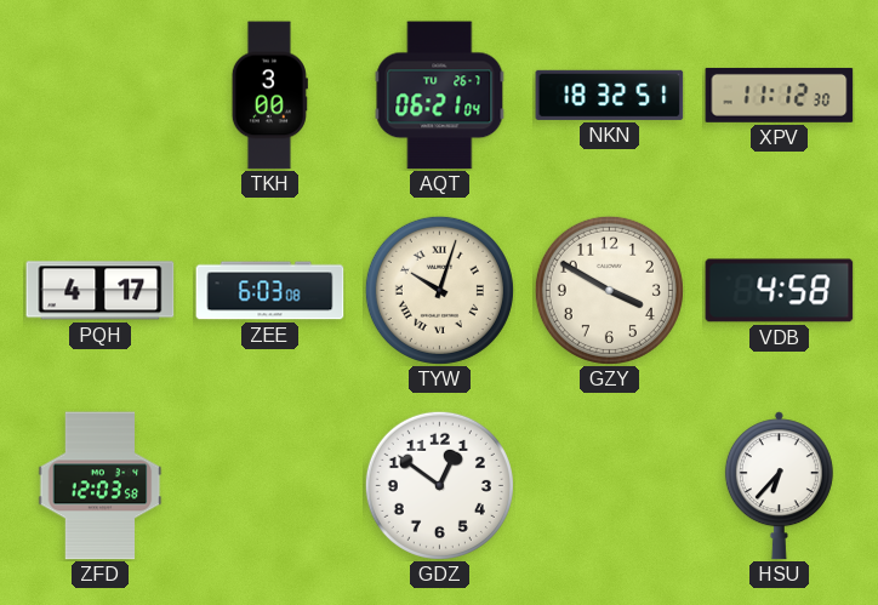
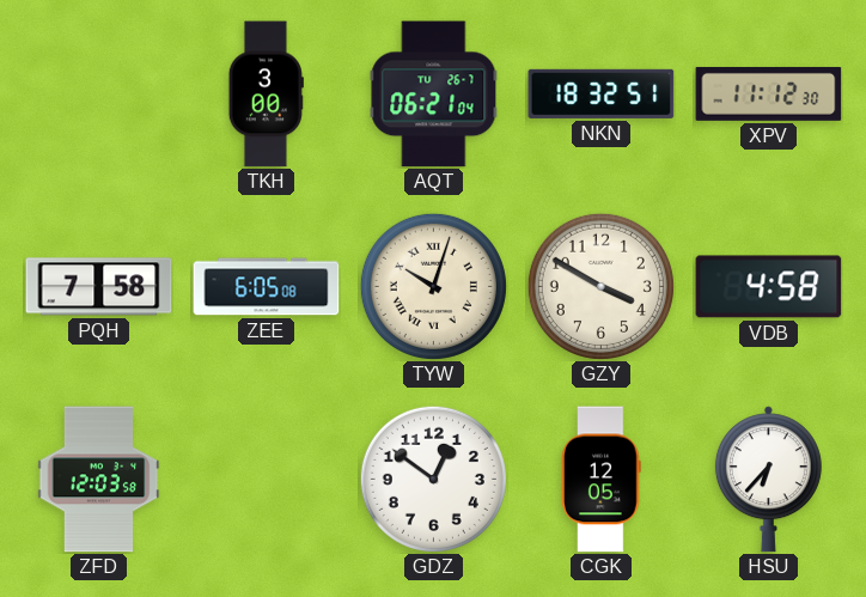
PQH: 4:17 -> 7:58 (99, 287)
ZEE: 6:03 -> 6:05 (267, 287)
CGK: none -> 12:05 (602, 480)
